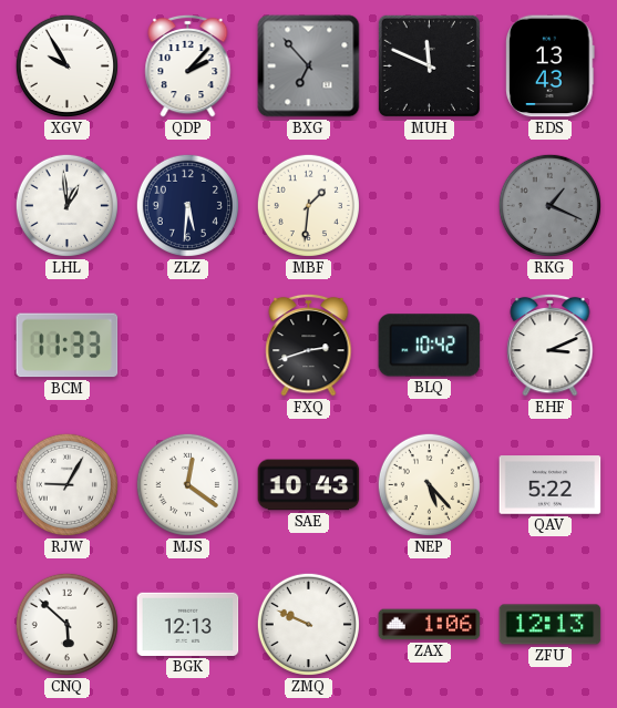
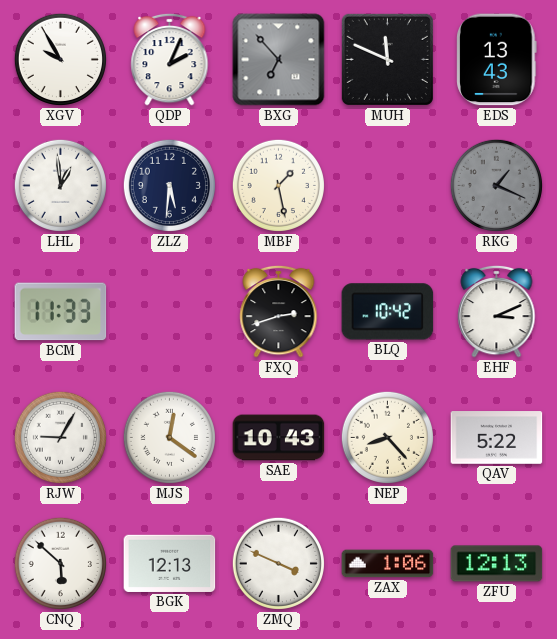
QDP: 2:07 -> 2:04 (170, 59)
MBF: 1:31 -> 1:28 (278, 185)
NEP: 5:23 -> 8:23 (387, 437)
ZMQ: 9:49 -> 3:49 (278, 563)
